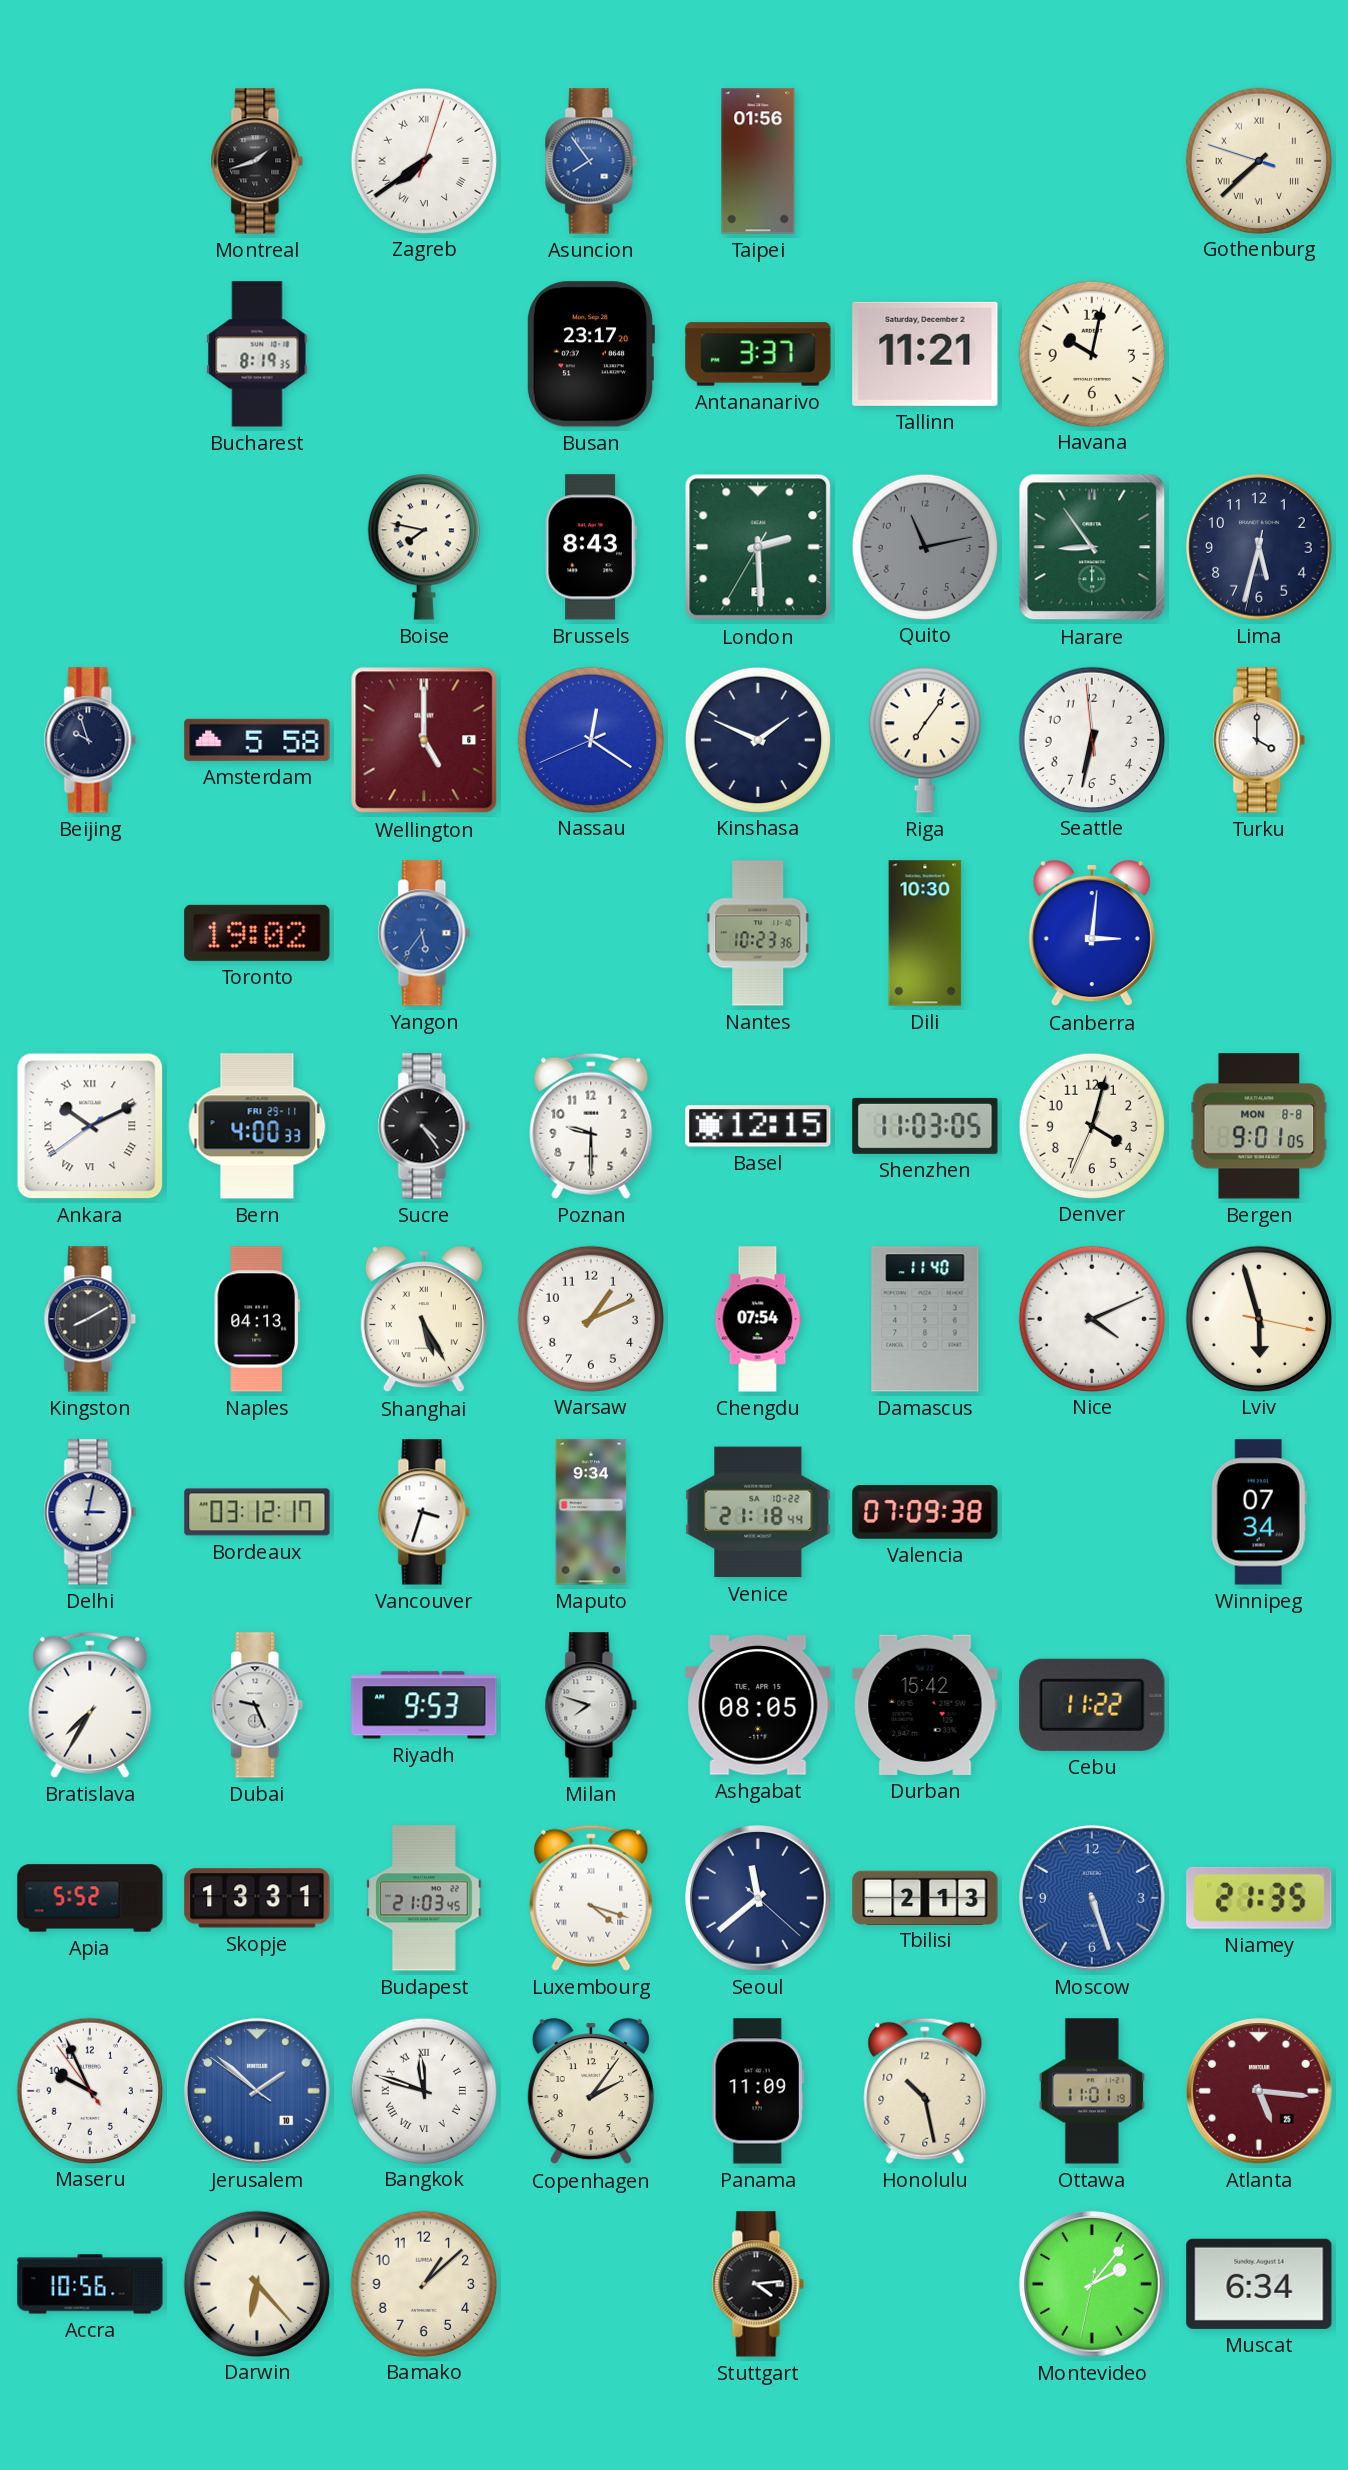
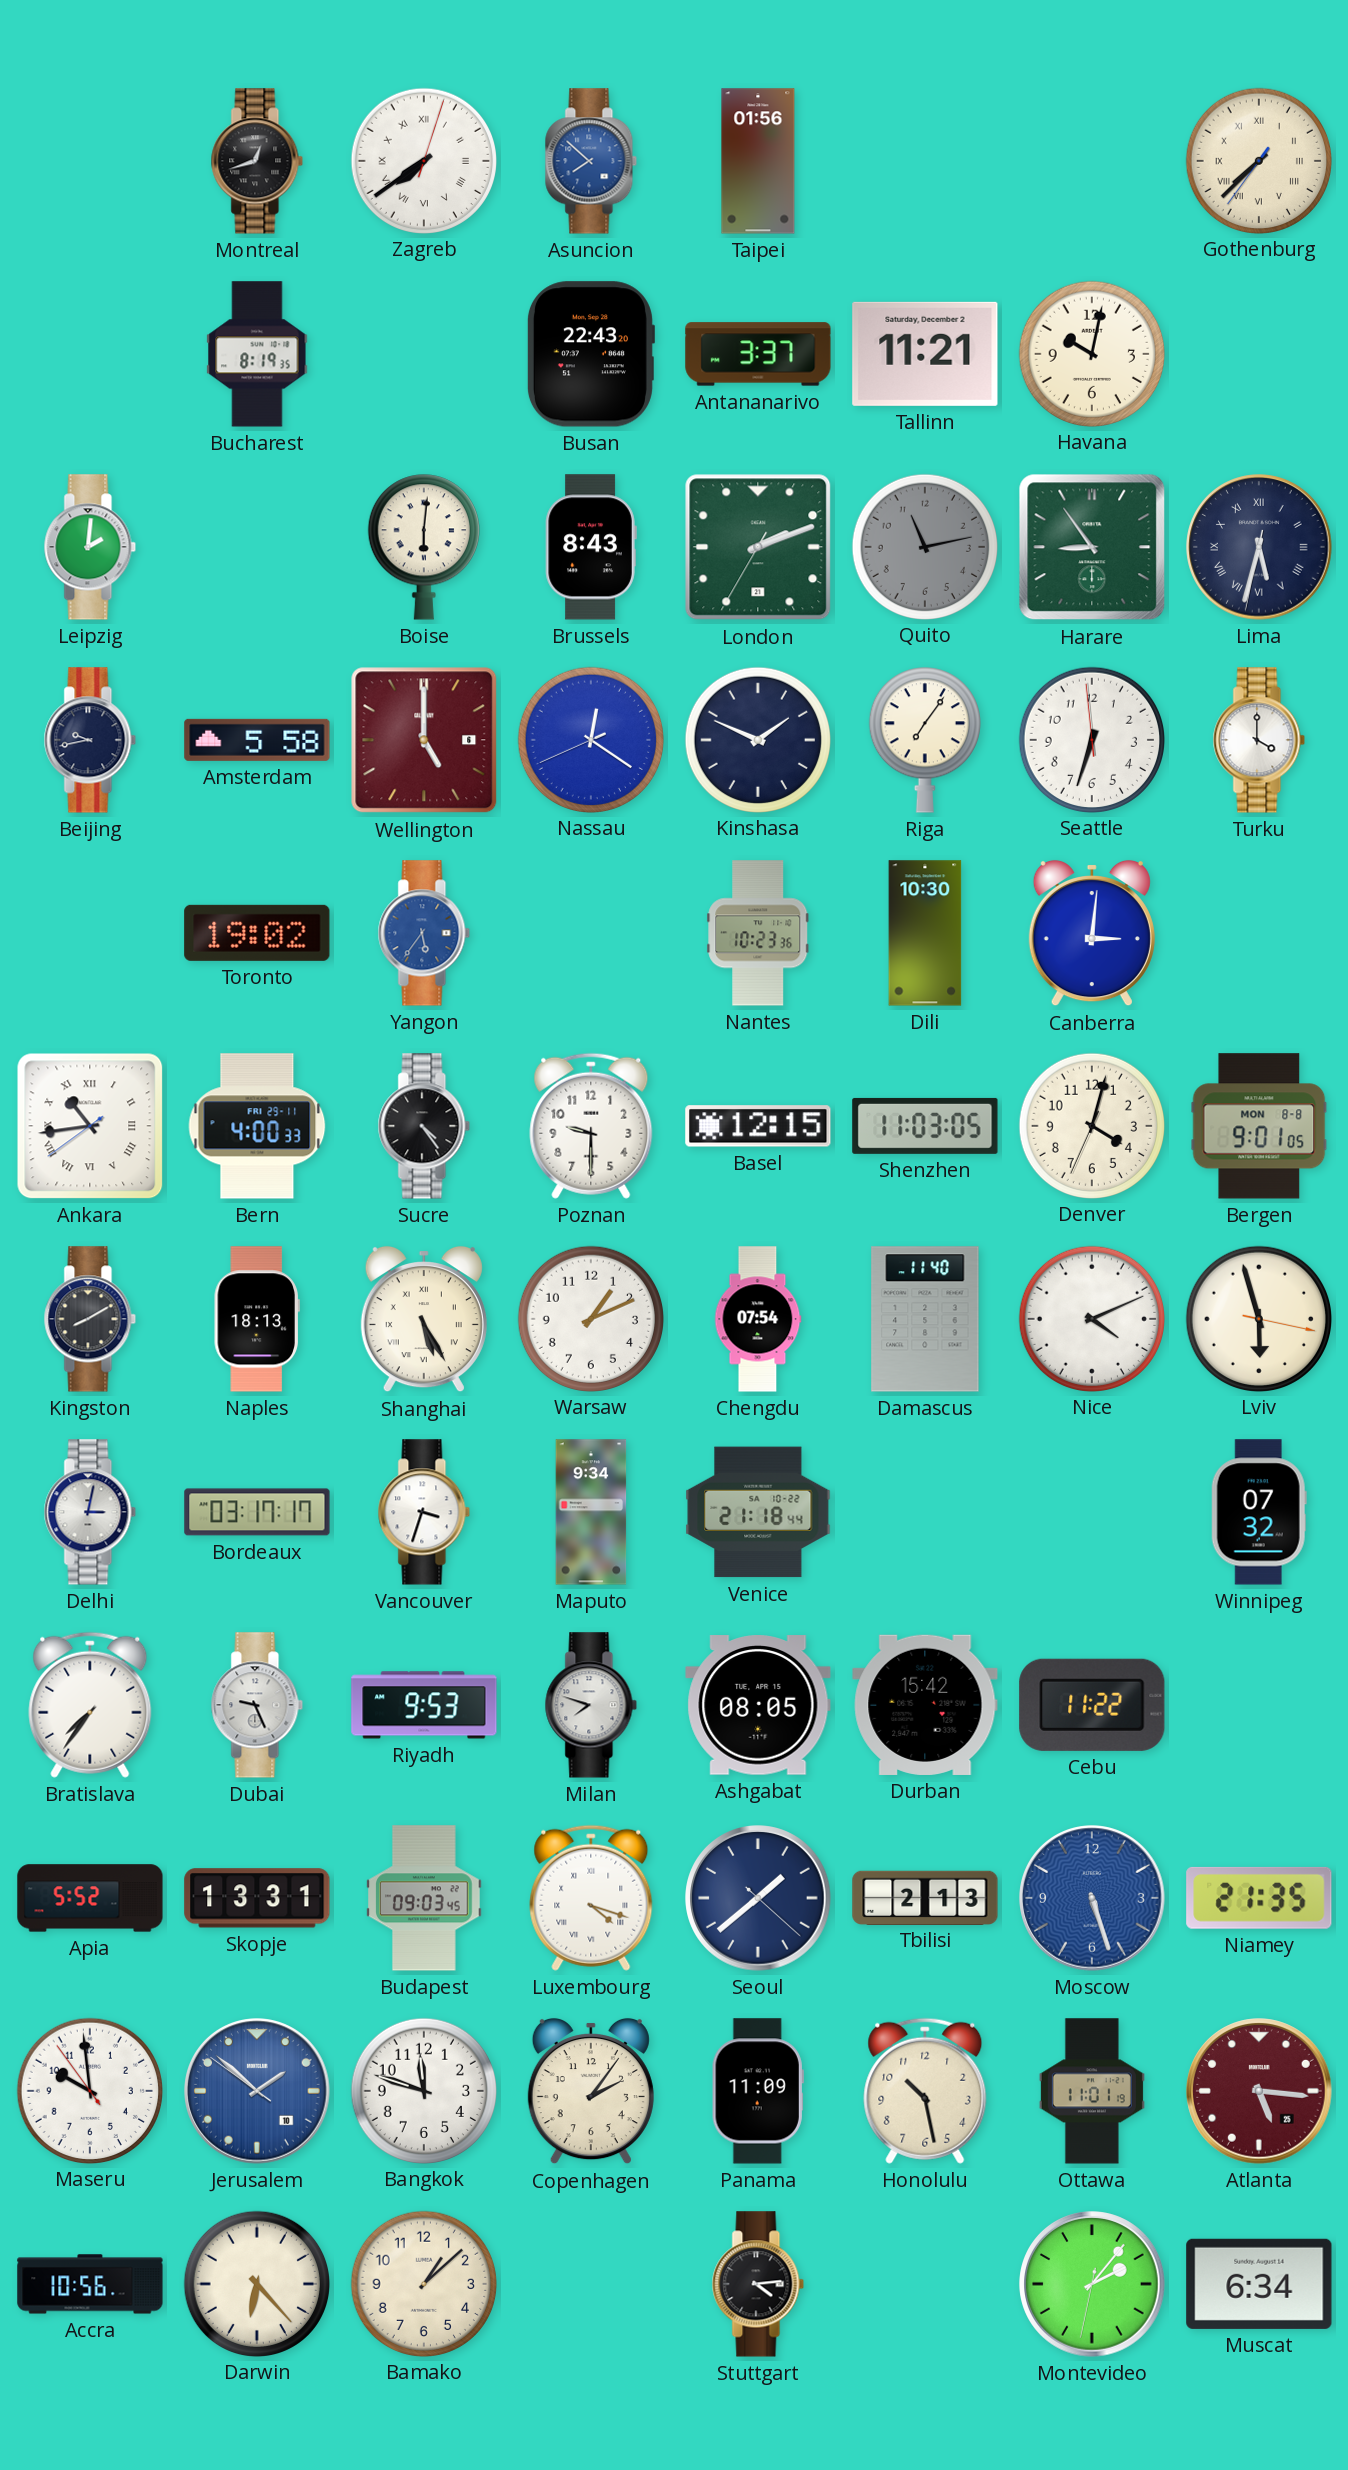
Montreal: 1:42 -> 12:42 (257, 161)
Asuncion: 7:54 -> 7:52 (591, 161)
Gothenburg: 7:37:48 -> 7:37:36 (1258, 160)
Busan: 23:17 -> 22:43 (590, 354)
Leipzig: none -> 2:01 (90, 547)
Boise: 7:47 -> 6:01 (424, 547)
London: 2:29 -> 2:11 (758, 547)
Lima numerals: Arabic -> Roman (1259, 547)
Beijing: 9:57 -> 9:43 (90, 740)
Seattle: 6:31 -> 6:32 (1091, 739)
Ankara: 10:10 -> 10:43 (90, 1126)
Naples: 04:13 -> 18:13 (257, 1319)
Bordeaux: 03:12 -> 03:17 (257, 1512)
Valencia: 07:09 -> none (925, 1512)
Winnipeg: 07:34 -> 07:32 (1259, 1512)
Bratislava: 7:35 -> 7:36 (90, 1705)
Budapest: 21:03 -> 09:03 (424, 1898)
Seoul: 11:38 -> 1:38 (758, 1898)
Maseru: 9:55 -> 9:58 (89, 2090)
Bangkok numerals: Roman -> Arabic (423, 2090)
